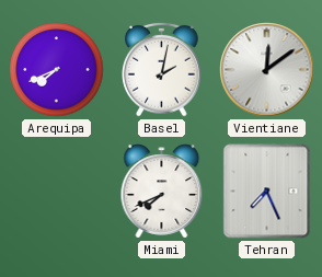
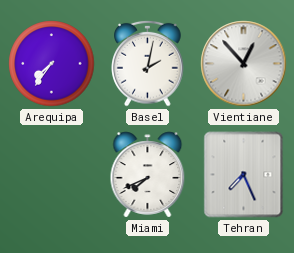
Arequipa: 7:41 -> 7:36 (52, 64)
Vientiane: 12:09 -> 12:53 (244, 64)
